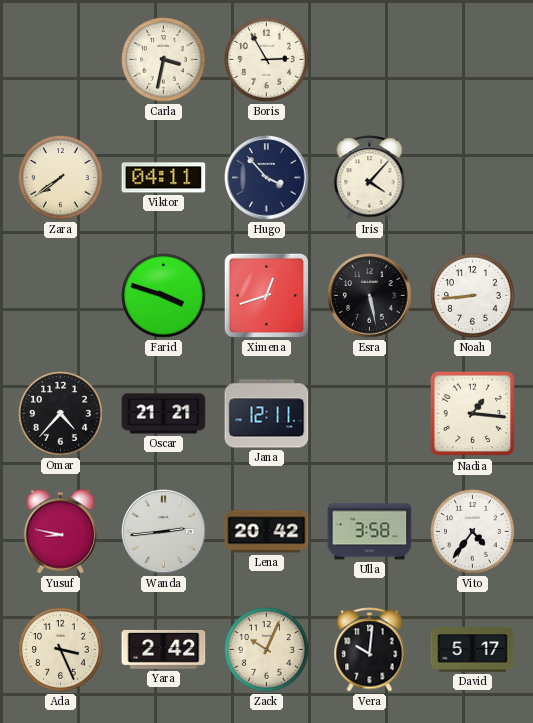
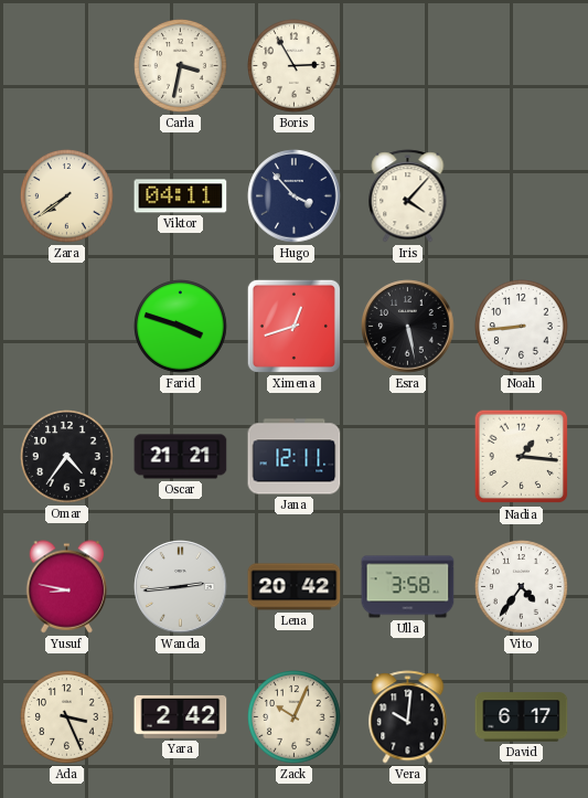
Omar: 4:37 -> 4:36 (67, 457)
David: 5:17 -> 6:17 (522, 717)
